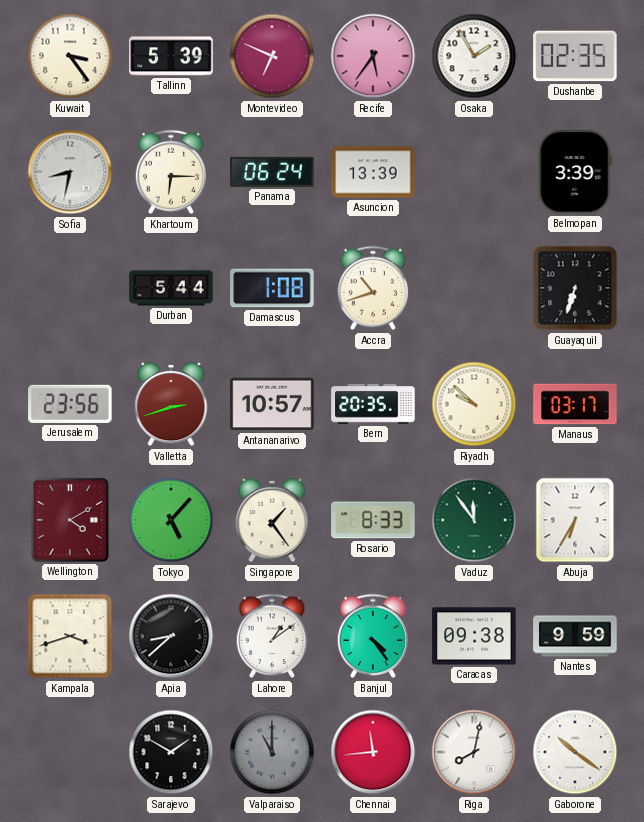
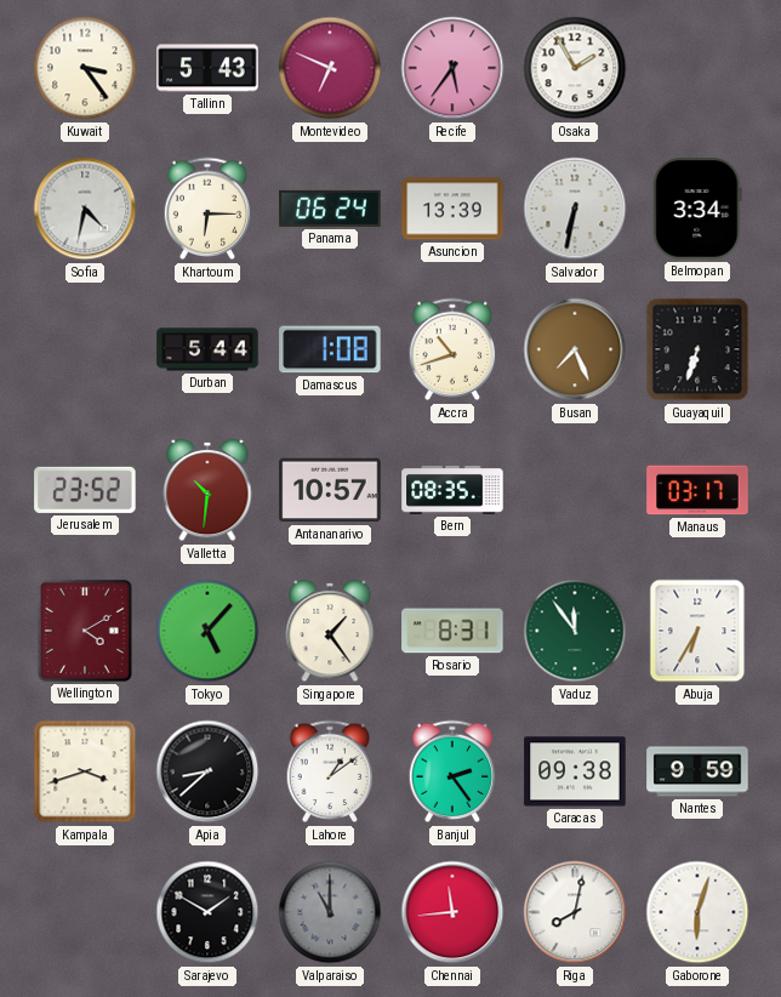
Tallinn: 5:39 -> 5:43 (207, 68)
Dushanbe: 02:35 -> none (575, 56)
Sofia: 8:32 -> 4:32 (85, 209)
Salvador: none -> 6:32 (575, 209)
Belmopan: 3:39 -> 3:34 (697, 209)
Busan: none -> 7:26 (575, 349)
Jerusalem: 23:56 -> 23:52 (85, 490)
Valletta: 2:42 -> 10:31 (207, 490)
Bern: 20:35 -> 08:35 (452, 491)
Riyadh: 9:52 -> none (474, 404)
Rosario: 8:33 -> 8:31 (452, 631)
Banjul: 4:24 -> 2:24 (452, 771)
Gaborone: 10:21 -> 6:03 (697, 912)
